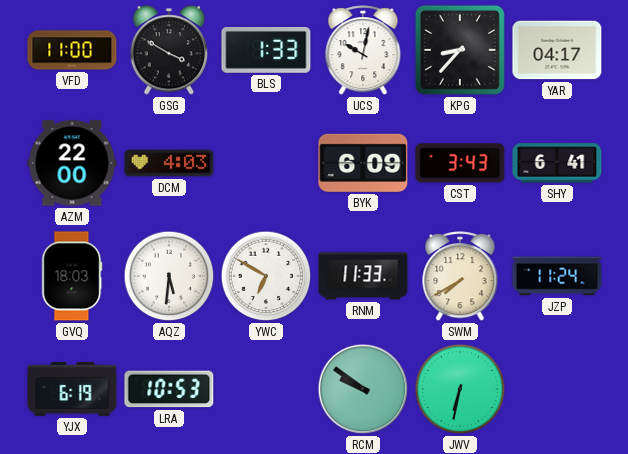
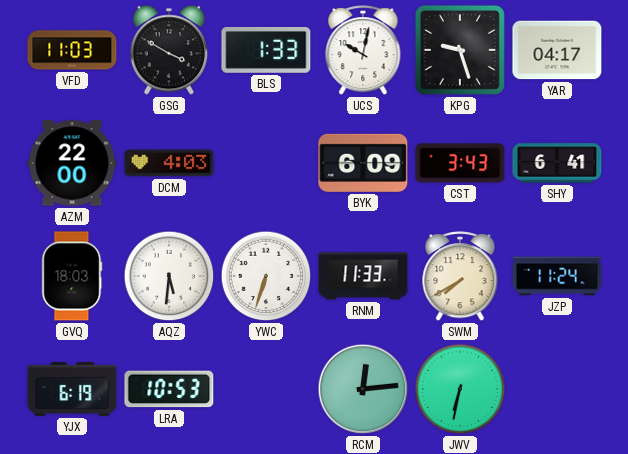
VFD: 11:00 -> 11:03 (72, 50)
KPG: 8:37 -> 9:27 (460, 50)
YWC: 6:50 -> 6:33 (266, 276)
RCM: 9:51 -> 12:14 (363, 389)
